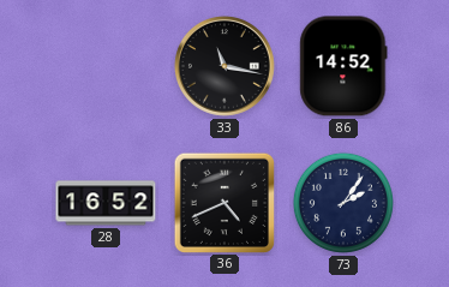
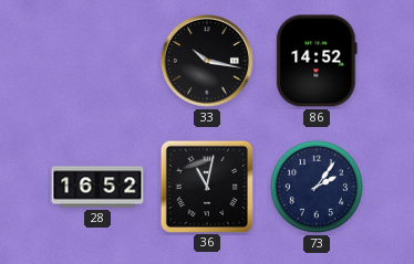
33: 11:17 -> 10:17 (207, 61)
36: 4:41 -> 11:02 (206, 186)
